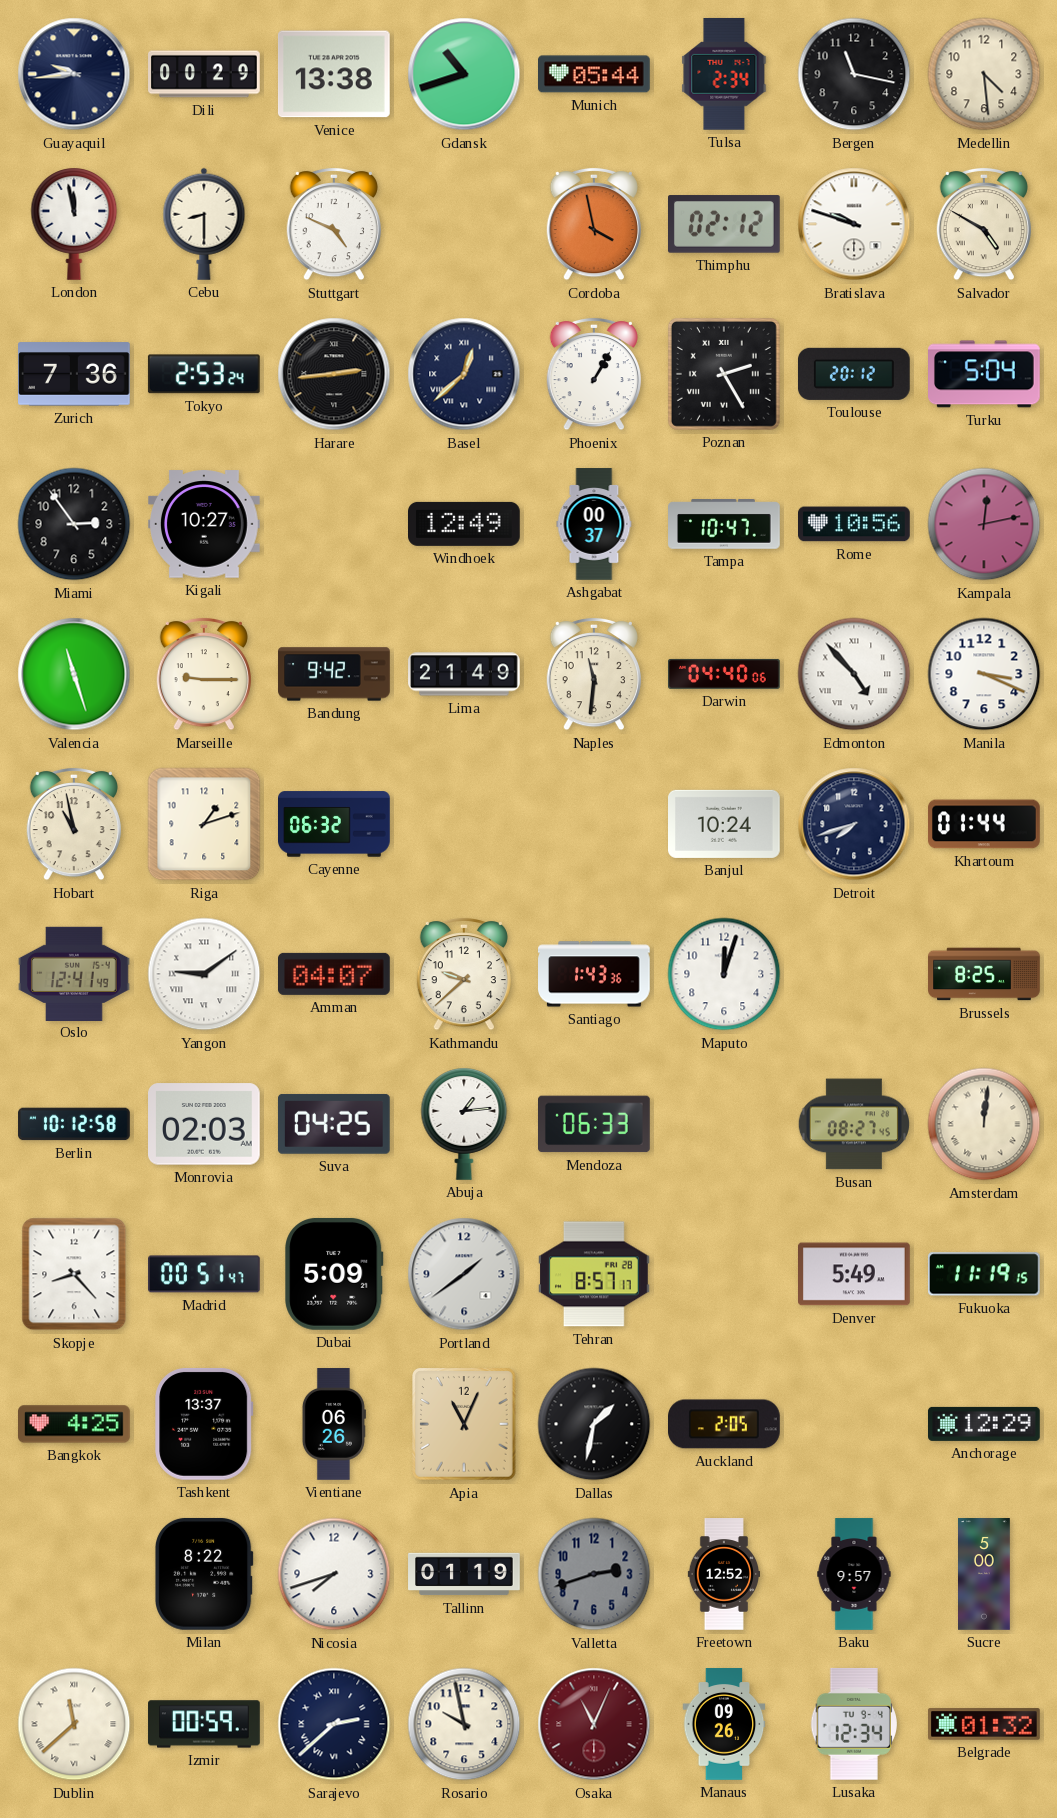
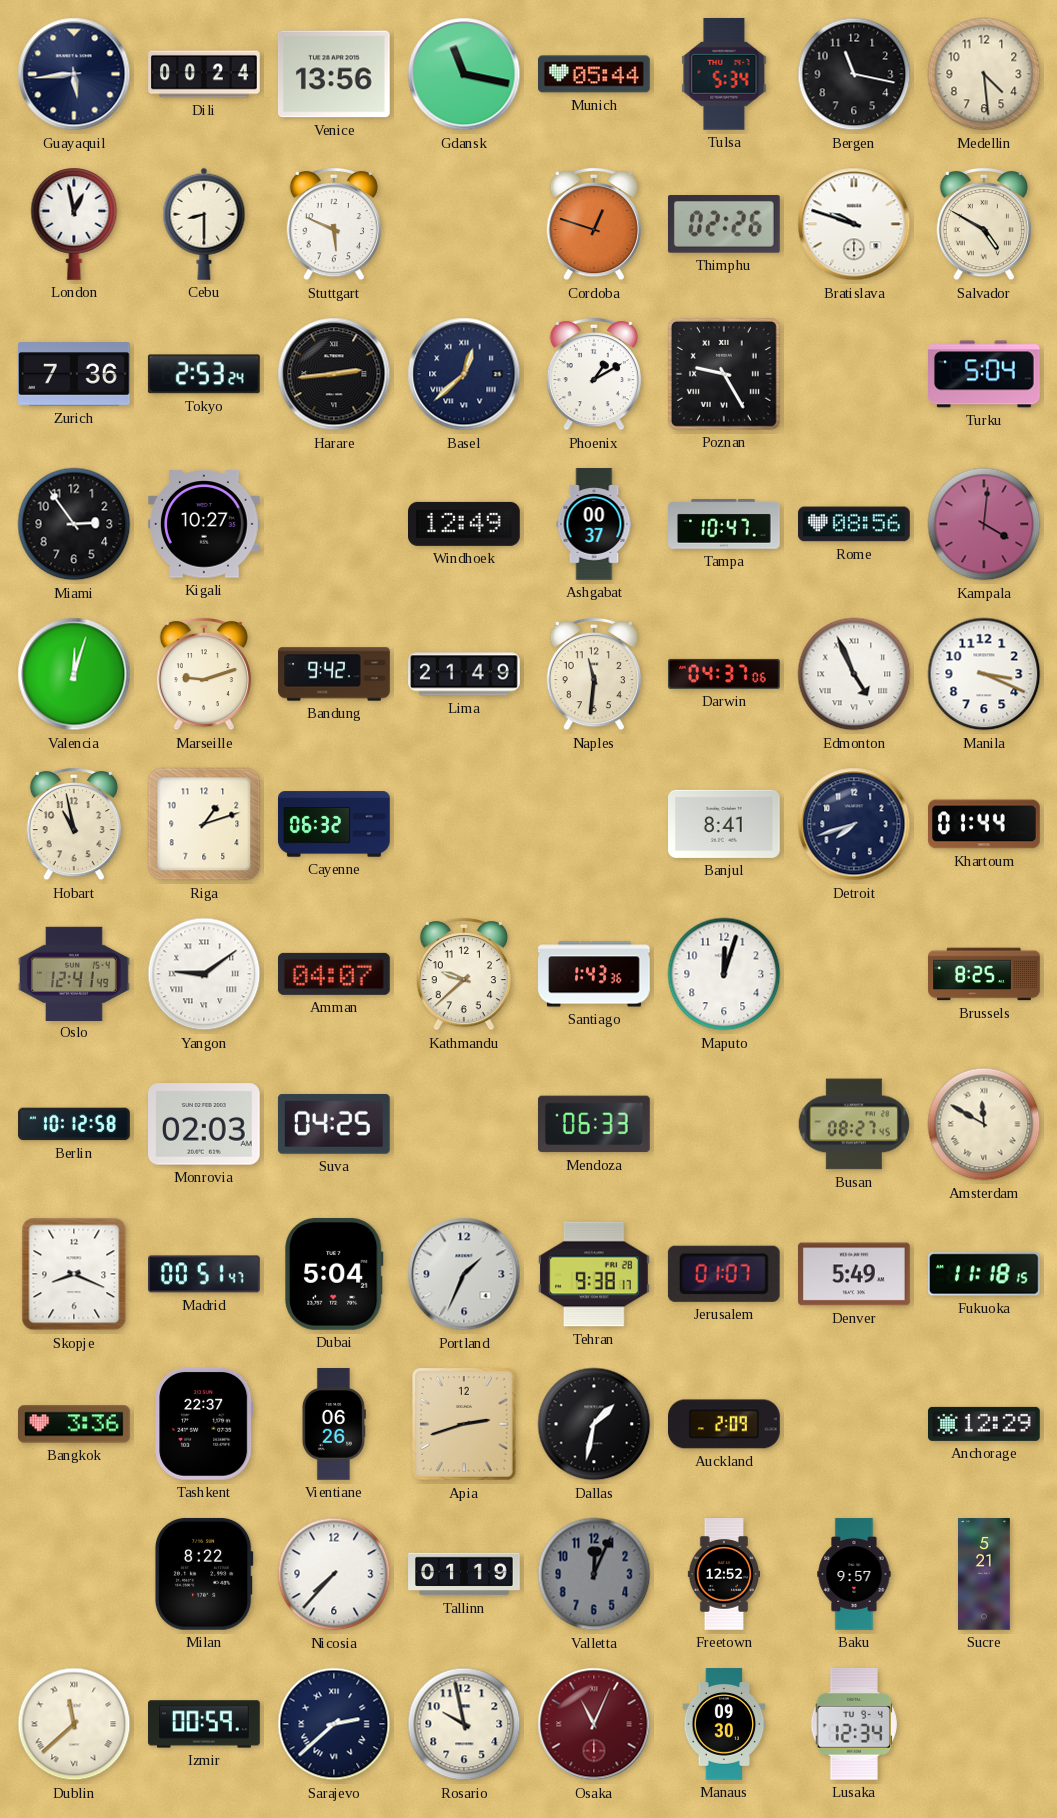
Guayaquil: 9:44 -> 5:44 (74, 74)
Dili: 00:29 -> 00:24 (204, 74)
Venice: 13:38 -> 13:56 (334, 74)
Gdansk: 10:42 -> 11:17 (464, 74)
Tulsa: 2:34 -> 5:34 (724, 74)
London: 11:58 -> 12:58 (74, 224)
Stuttgart: 4:49 -> 5:49 (334, 224)
Cordoba: 3:58 -> 12:48 (594, 224)
Thimphu: 02:12 -> 02:26 (725, 224)
Phoenix: 1:05 -> 1:10 (594, 374)
Poznan: 2:25 -> 9:25 (724, 374)
Toulouse: 20:12 -> none (854, 374)
Rome: 10:56 -> 08:56 (854, 524)
Kampala: 12:13 -> 4:01 (984, 524)
Valencia: 11:27 -> 12:03 (74, 674)
Marseille: 9:15 -> 9:12 (204, 674)
Darwin: 04:40 -> 04:37 (724, 674)
Edmonton: 4:53 -> 4:56 (854, 674)
Banjul: 10:24 -> 8:41 (725, 824)
Abuja: 1:14 -> none (464, 1124)
Amsterdam: 12:01 -> 11:50 (984, 1124)
Skopje: 8:23 -> 8:19 (74, 1274)
Dubai: 5:09 -> 5:04 (334, 1274)
Portland: 1:39 -> 1:34 (464, 1274)
Tehran: 8:57 -> 9:38 (595, 1274)
Jerusalem: none -> 01:07 (724, 1274)
Fukuoka: 11:19 -> 11:18 (984, 1274)
Bangkok: 4:25 -> 3:36 (74, 1424)
Tashkent: 13:37 -> 22:37 (204, 1424)
Apia: 11:04 -> 2:42 (465, 1424)
Auckland: 2:05 -> 2:09 (725, 1424)
Nicosia: 7:42 -> 7:37 (334, 1574)
Valletta: 2:42 -> 12:04 (594, 1574)
Sucre: 5:00 -> 5:21 (985, 1574)
Manaus: 09:26 -> 09:30 (724, 1724)
Belgrade: 01:32 -> none (985, 1724)
